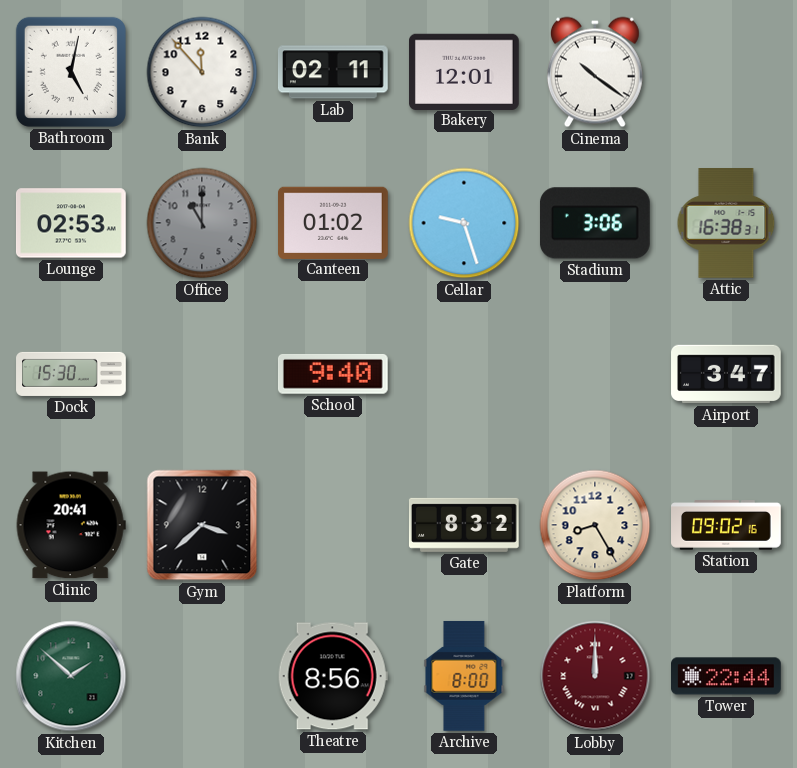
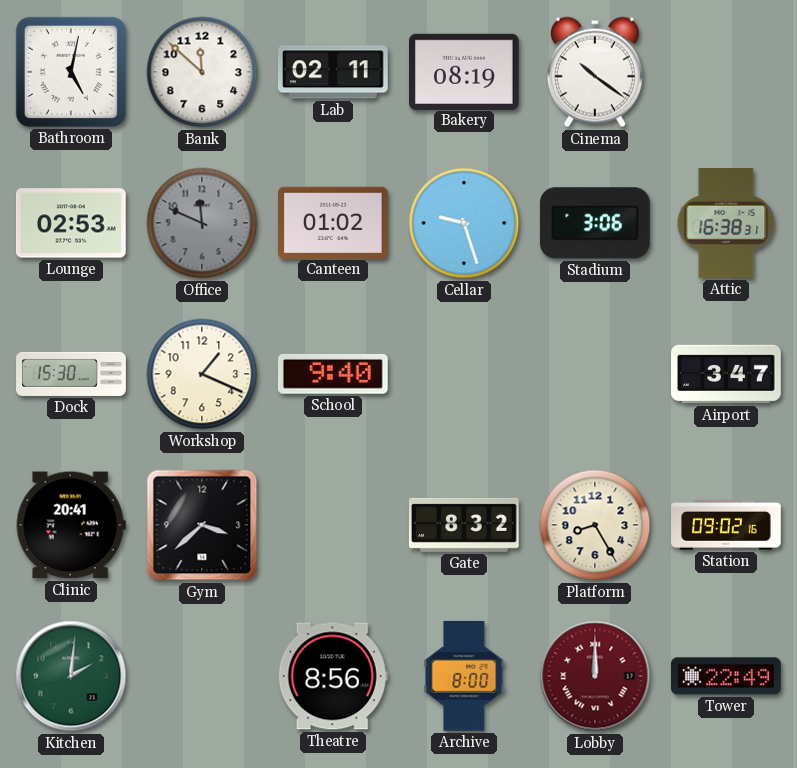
Bank: 11:53 -> 11:52 (202, 72)
Bakery: 12:01 -> 08:19 (465, 71)
Office: 11:00 -> 11:49 (202, 223)
Workshop: none -> 1:19 (202, 374)
Kitchen: 1:52 -> 2:01 (71, 676)
Tower: 22:44 -> 22:49 (727, 676)
